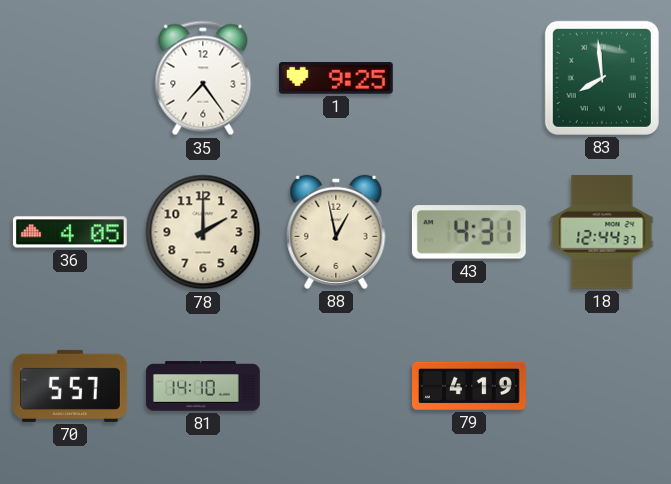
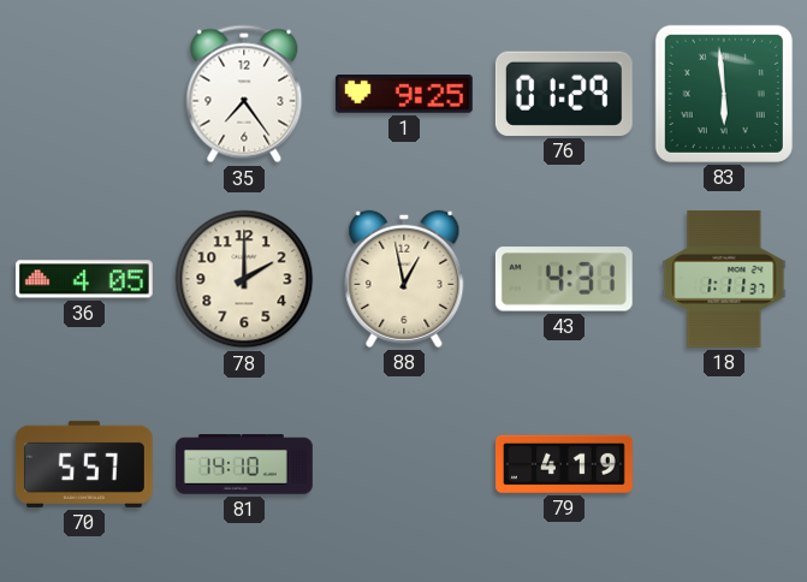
76: none -> 01:29 (564, 94)
83: 7:59 -> 5:59 (724, 94)
18: 12:44 -> 1:11 (724, 279)
